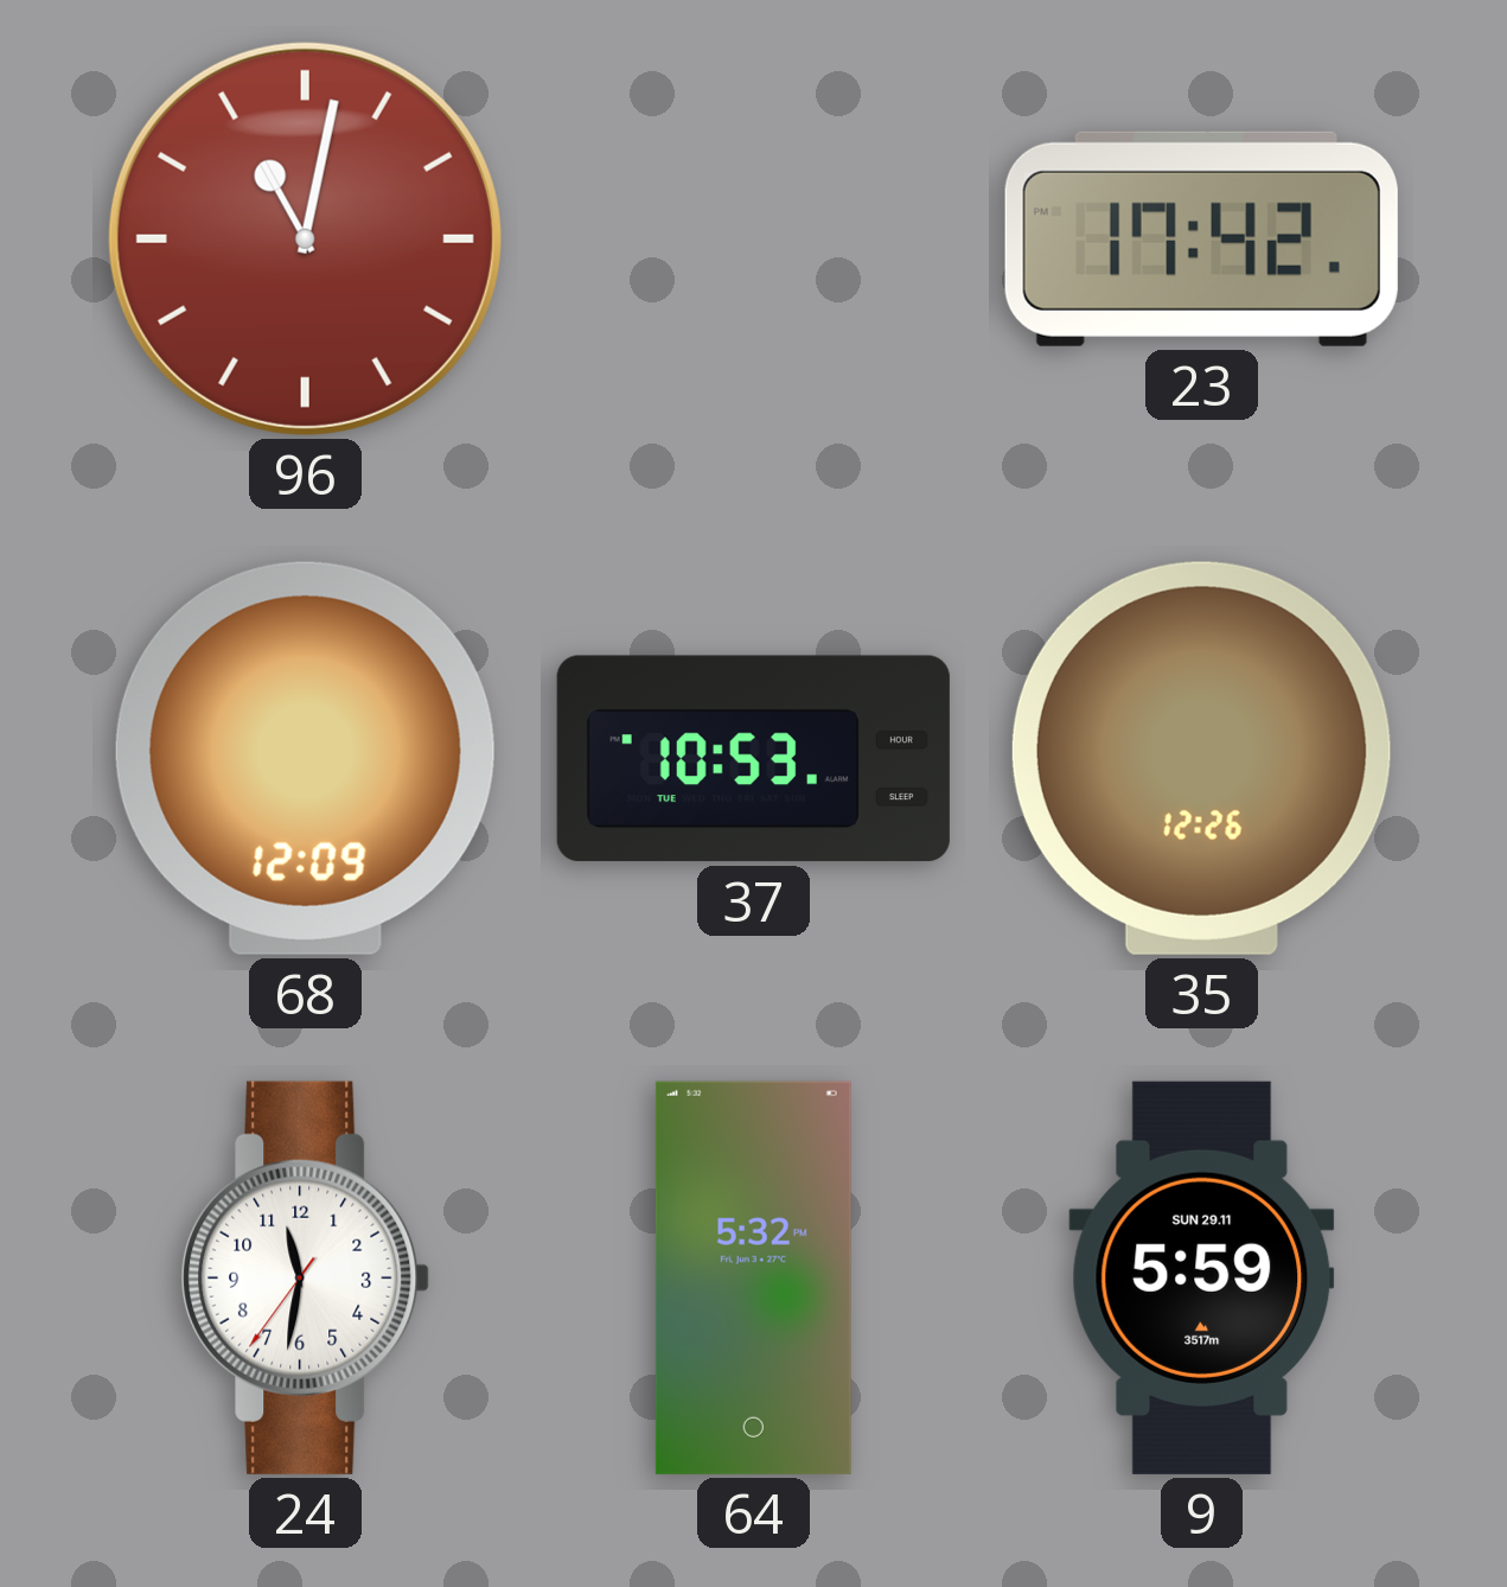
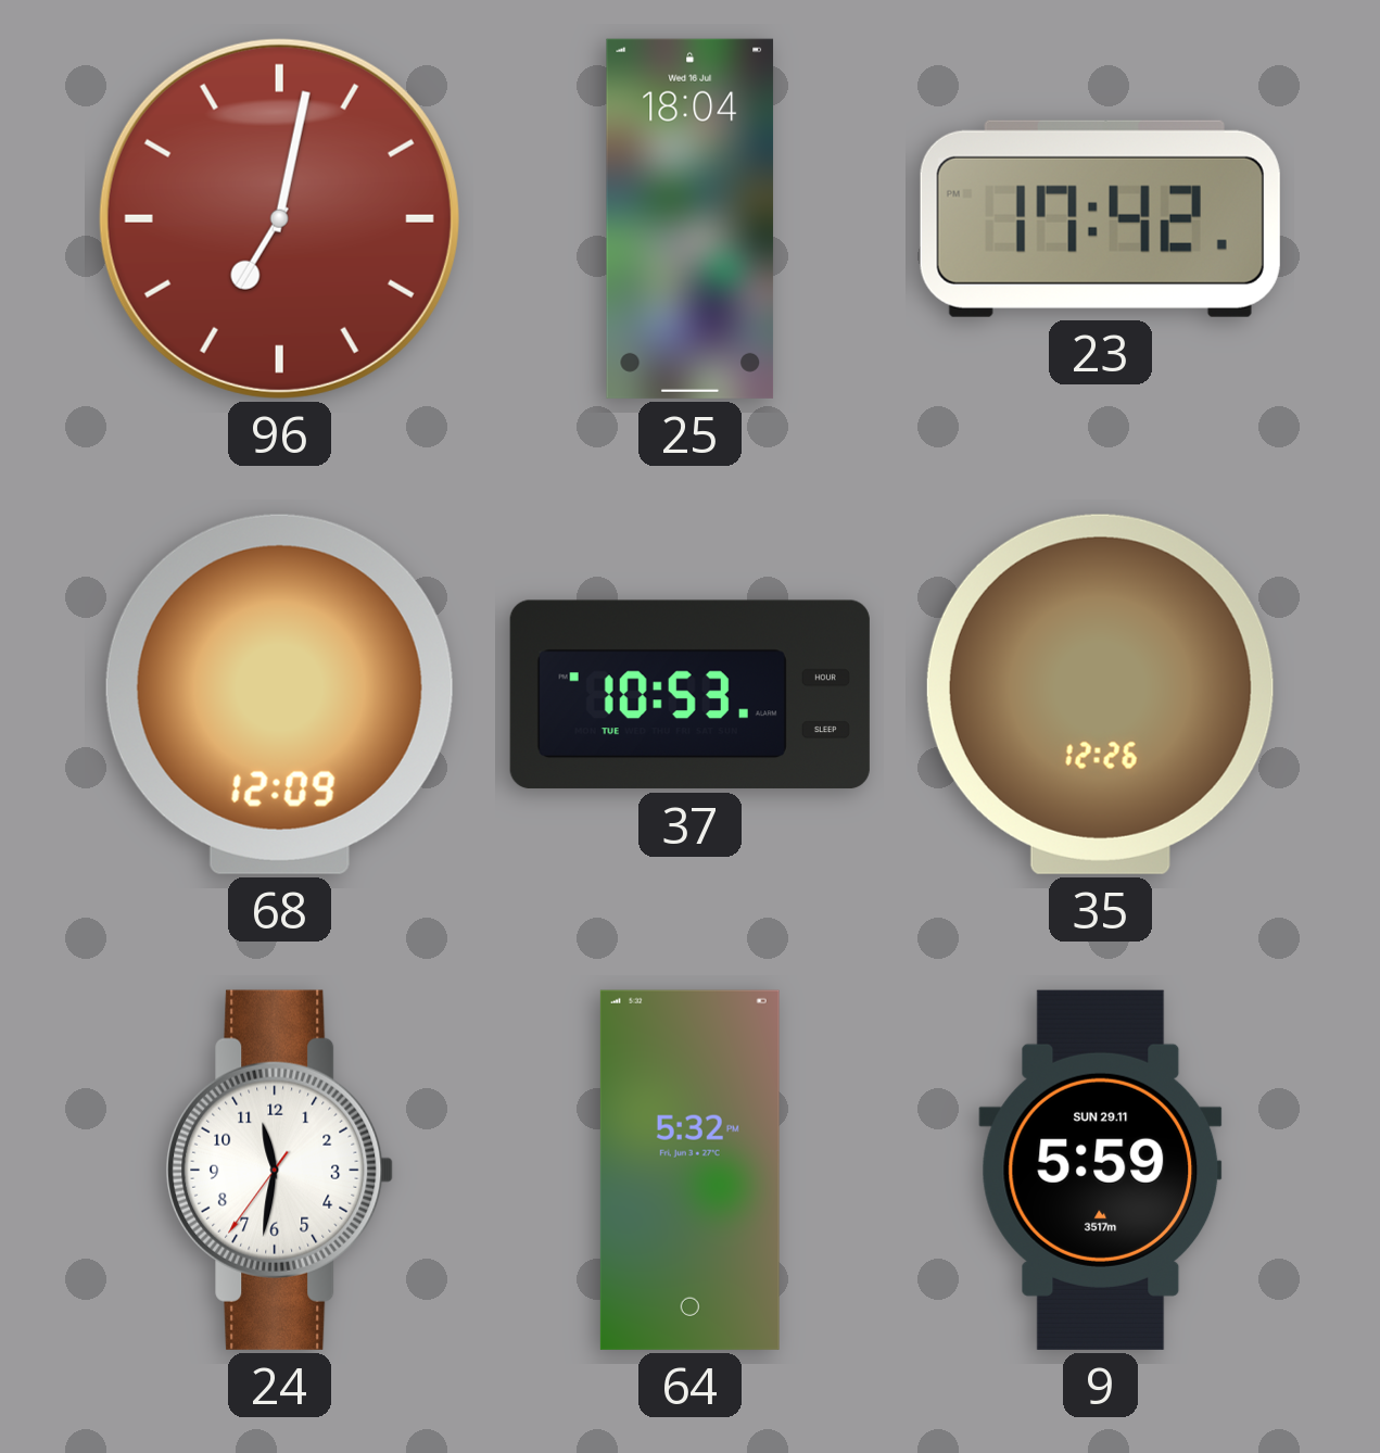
96: 11:02 -> 7:02 (279, 218)
25: none -> 18:04 (691, 218)
